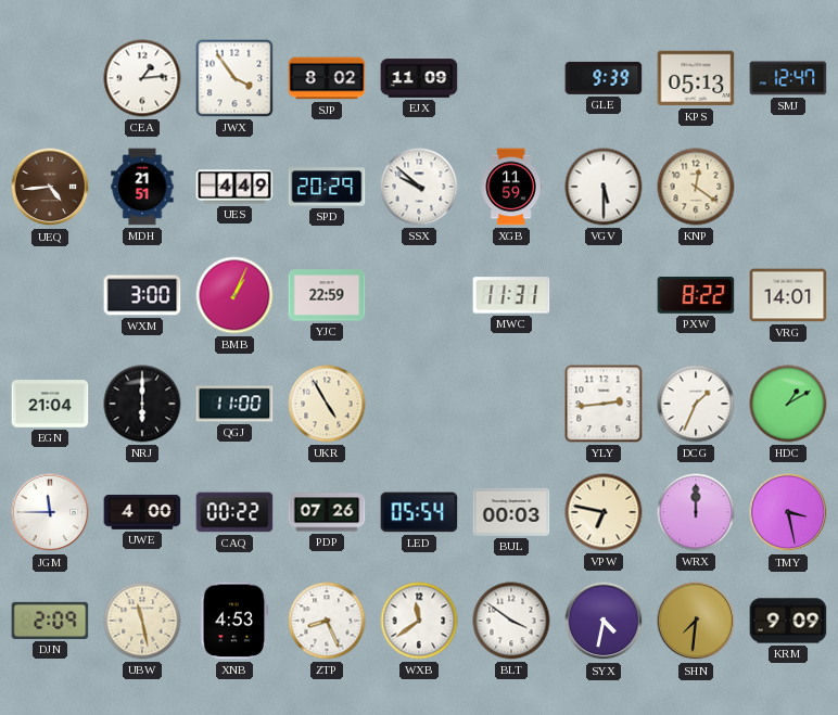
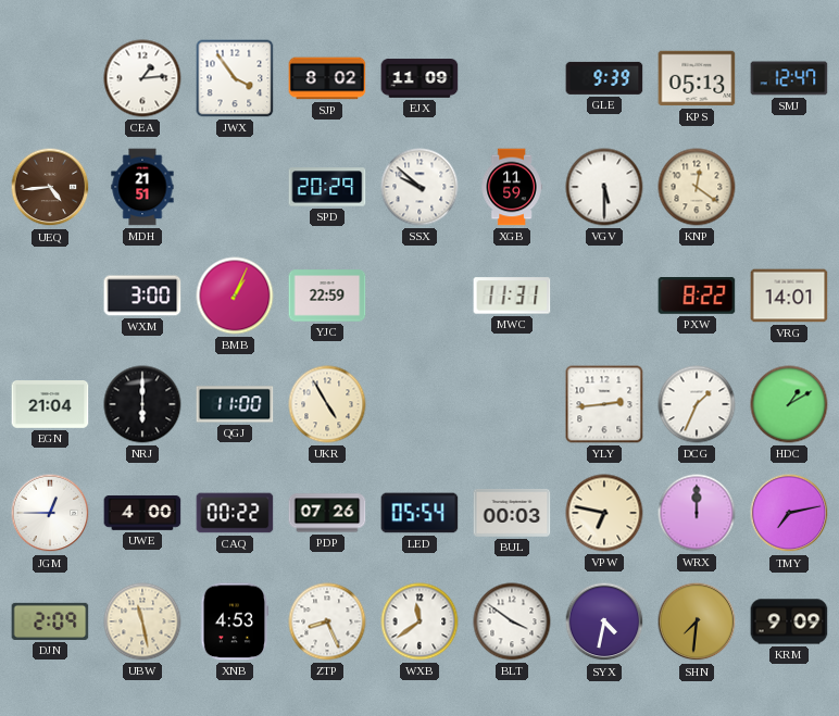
UES: 4:49 -> none (234, 187)
JGM: 11:45 -> 12:45 (50, 513)
TMY: 3:28 -> 7:13 (789, 513)
